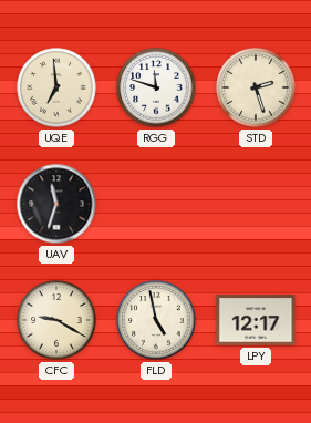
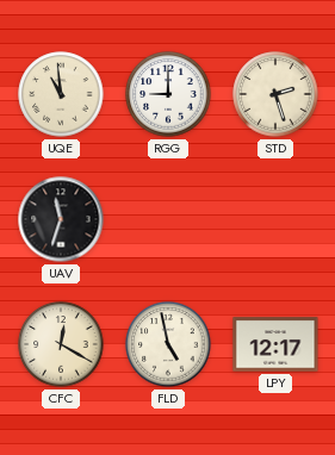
UQE: 6:59 -> 10:59 (61, 94)
RGG: 11:48 -> 9:00 (168, 94)
CFC: 9:20 -> 12:20 (61, 344)
